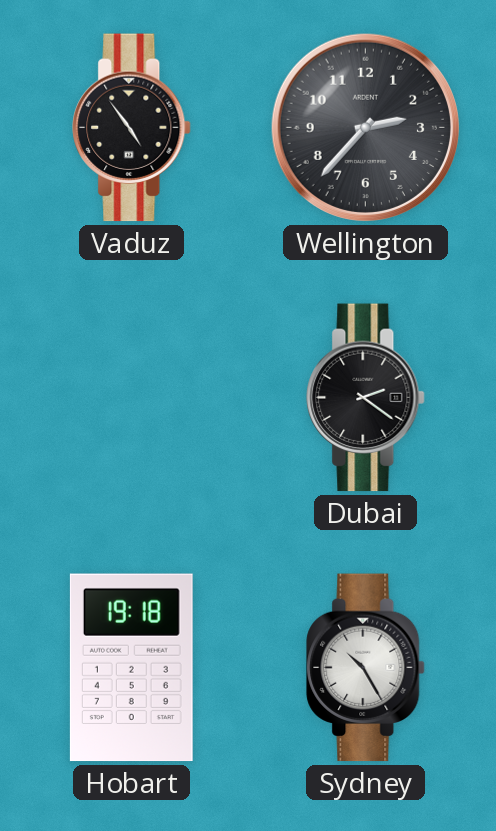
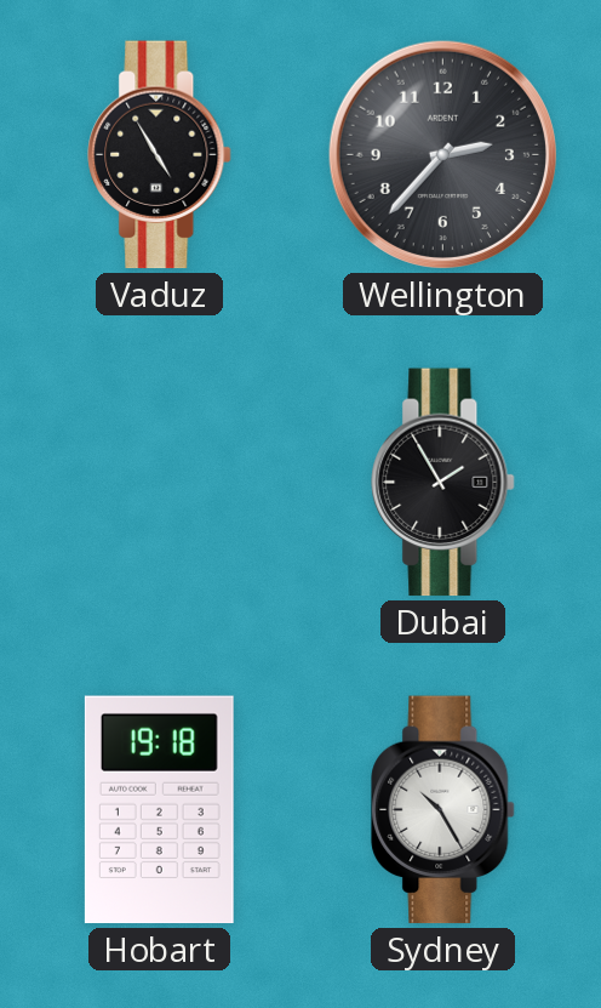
Vaduz: 4:54 -> 4:55 (160, 155)
Dubai: 2:21 -> 1:55 (443, 483)
